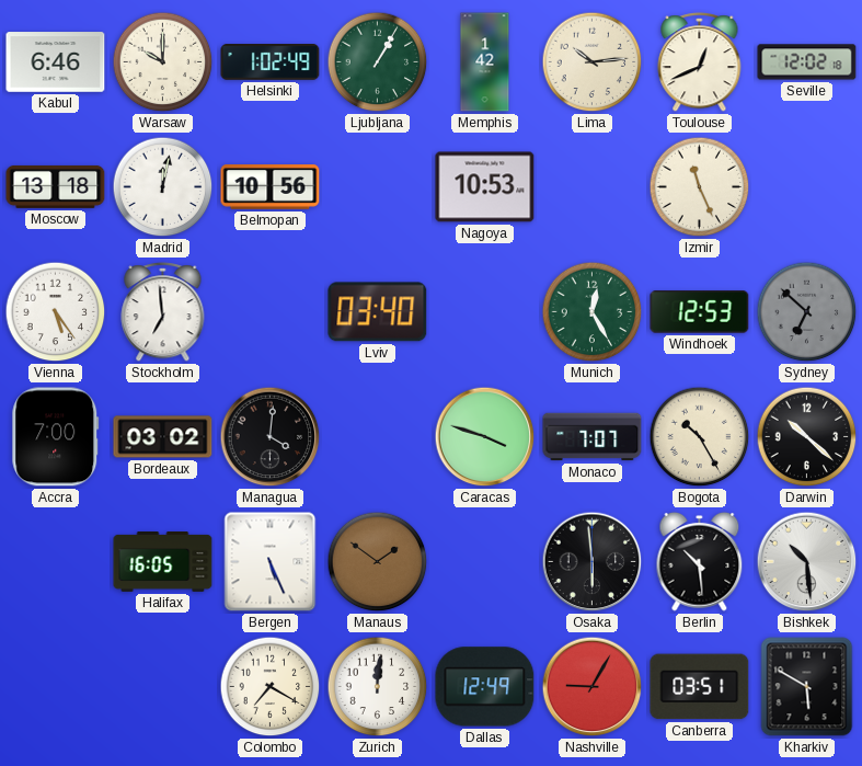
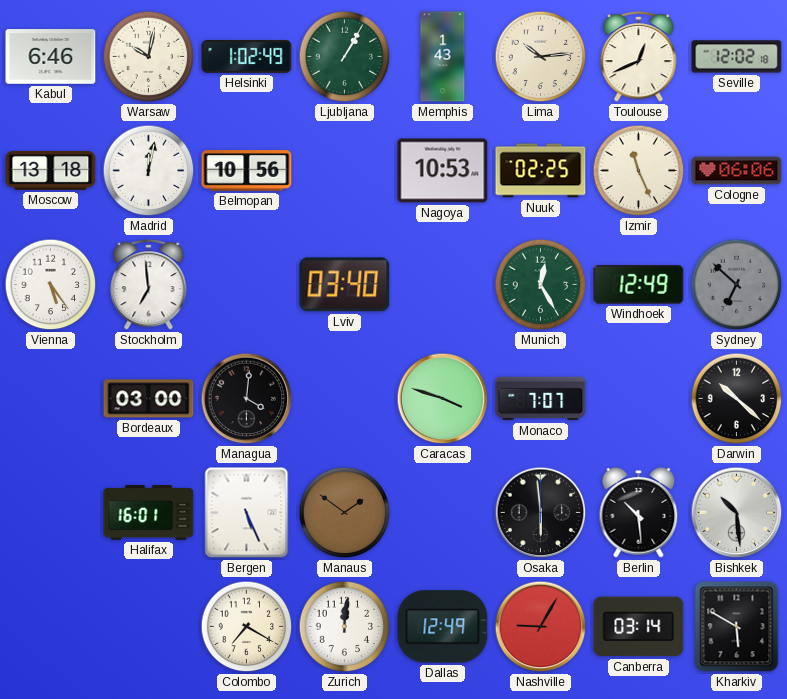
Warsaw: 10:00 -> 10:02 (149, 57)
Memphis: 1:42 -> 1:43 (443, 57)
Nuuk: none -> 02:25 (541, 171)
Cologne: none -> 06:06 (737, 171)
Windhoek: 12:53 -> 12:49 (639, 285)
Accra: 7:00 -> none (56, 437)
Bordeaux: 03:02 -> 03:00 (149, 399)
Bogota: 10:25 -> none (700, 437)
Halifax: 16:05 -> 16:01 (149, 513)
Canberra: 03:51 -> 03:14 (639, 627)
